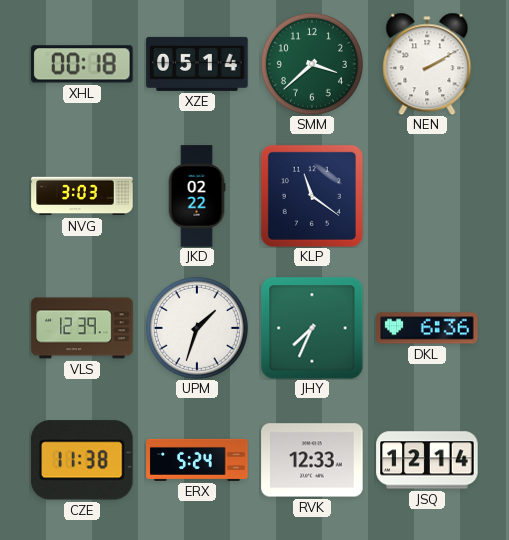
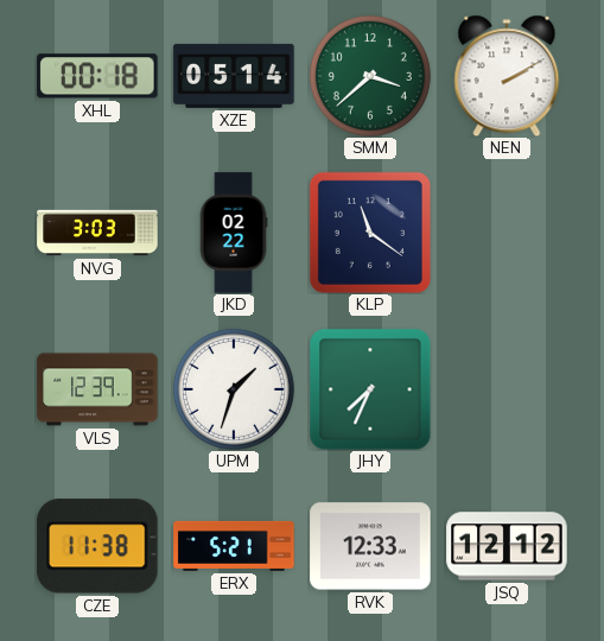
DKL: 6:36 -> none (427, 328)
ERX: 5:24 -> 5:21 (234, 546)
JSQ: 12:14 -> 12:12 (507, 546)
